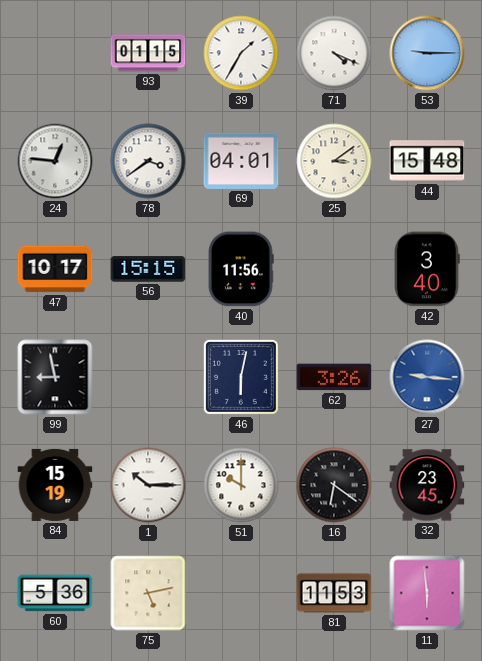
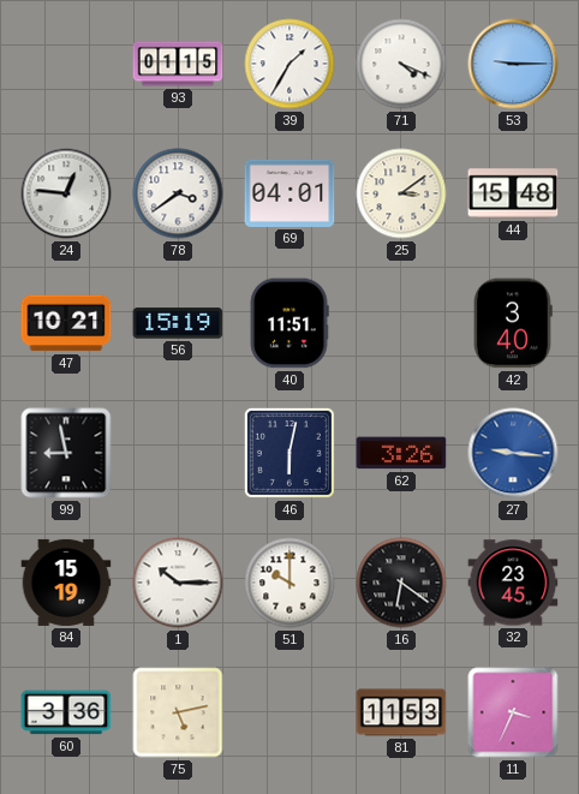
47: 10:17 -> 10:21 (66, 323)
56: 15:15 -> 15:19 (178, 323)
40: 11:56 -> 11:51 (289, 323)
60: 5:36 -> 3:36 (66, 712)
11: 5:59 -> 3:34 (513, 712)
